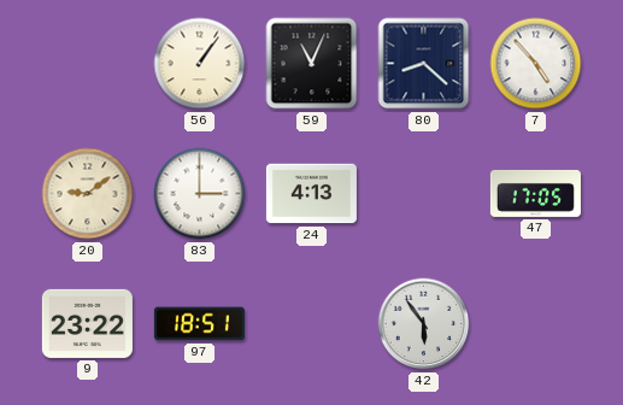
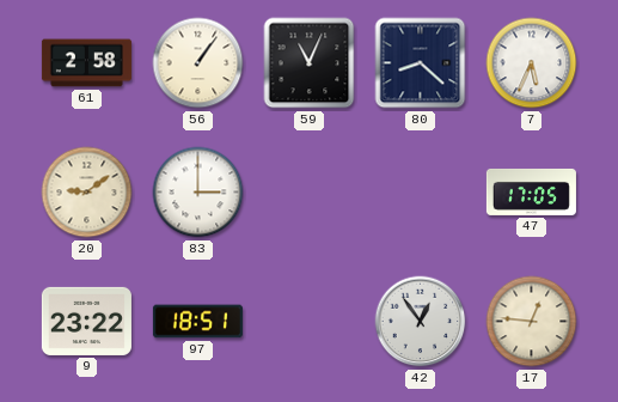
61: none -> 2:58 (86, 63)
7: 4:53 -> 5:34 (532, 63)
24: 4:13 -> none (311, 194)
42: 5:54 -> 12:54 (421, 322)
17: none -> 12:46 (532, 322)
